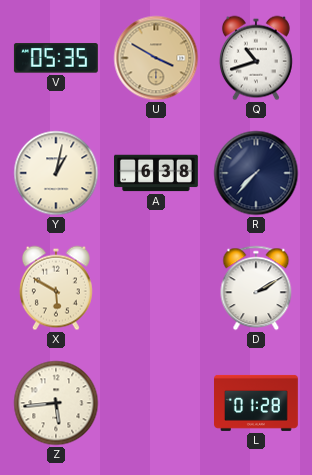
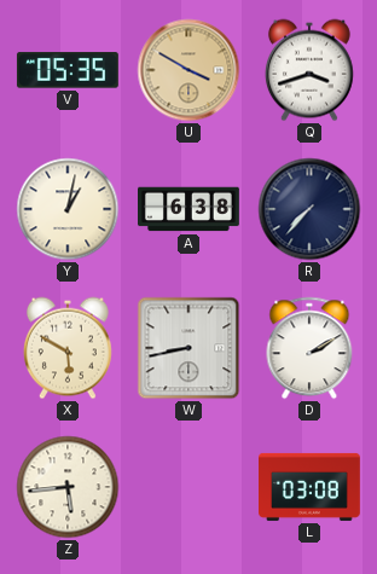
Q: 10:42 -> 3:42 (309, 70)
W: none -> 8:43 (188, 348)
L: 01:28 -> 03:08 (311, 487)
